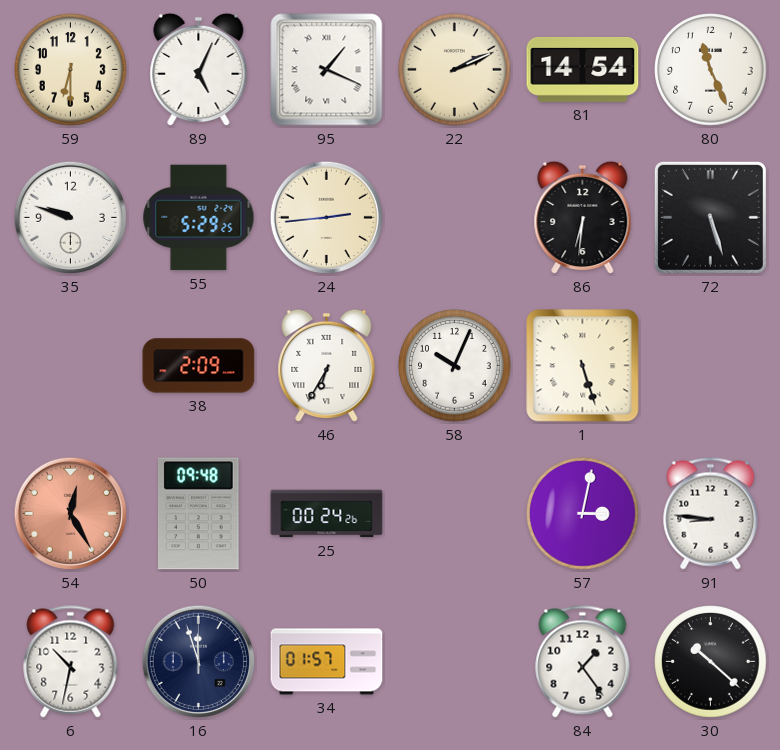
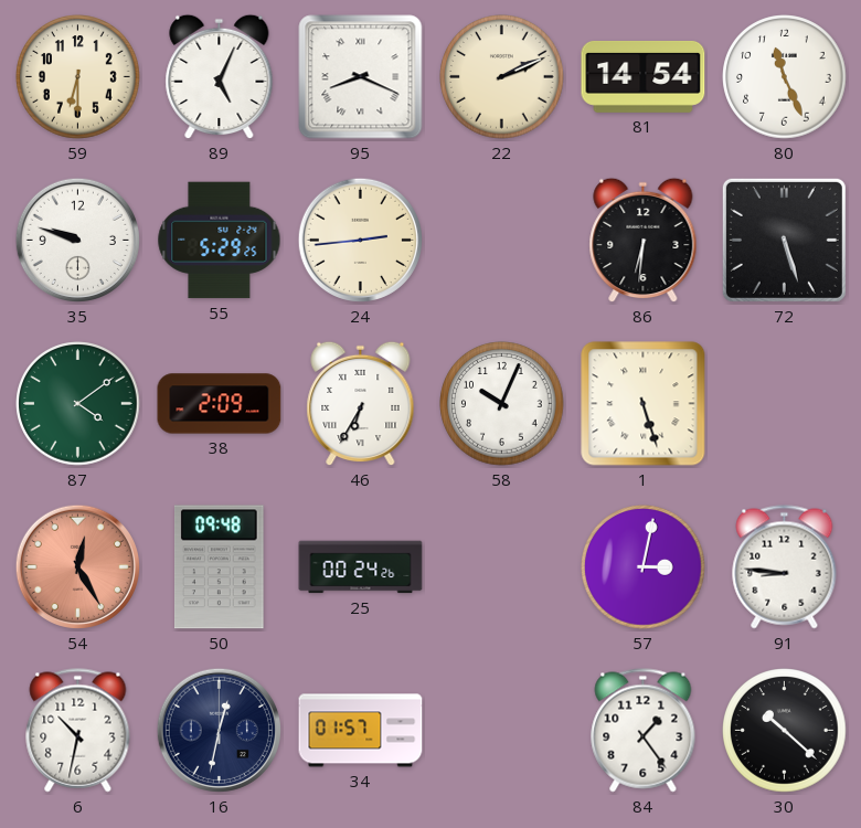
95: 1:19 -> 8:19 (361, 77)
87: none -> 4:09 (78, 404)
16: 11:57 -> 12:32 (219, 730)
